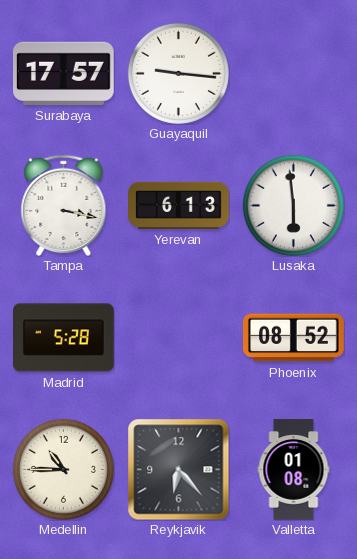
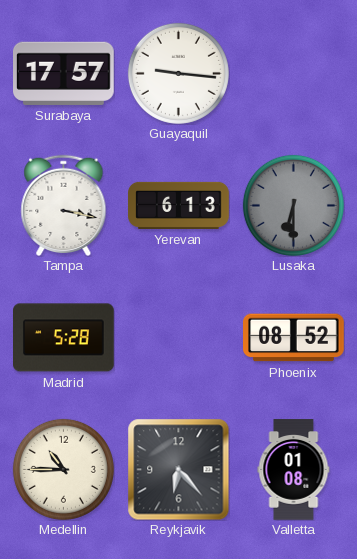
Lusaka: 5:59 -> 6:30 (293, 205)
Lusaka dial: white -> grey (293, 205)
